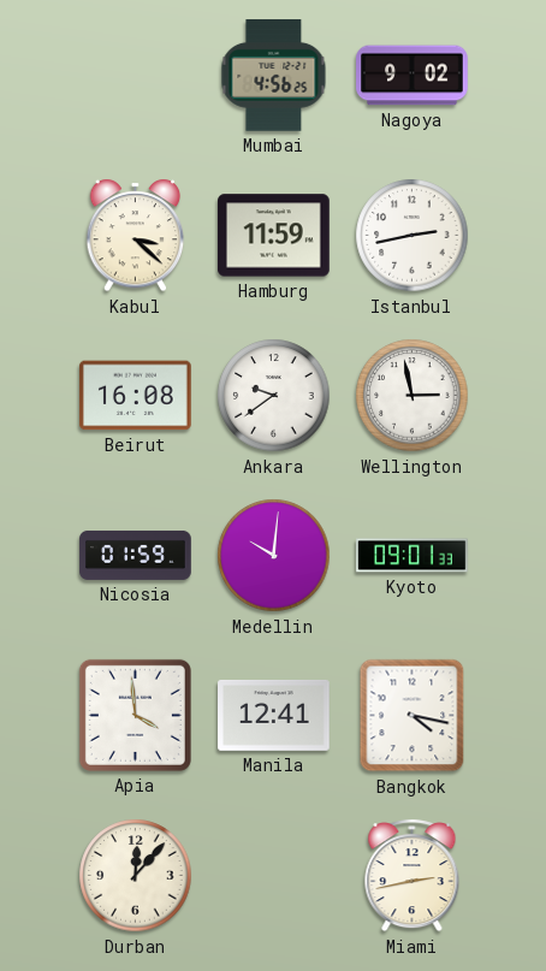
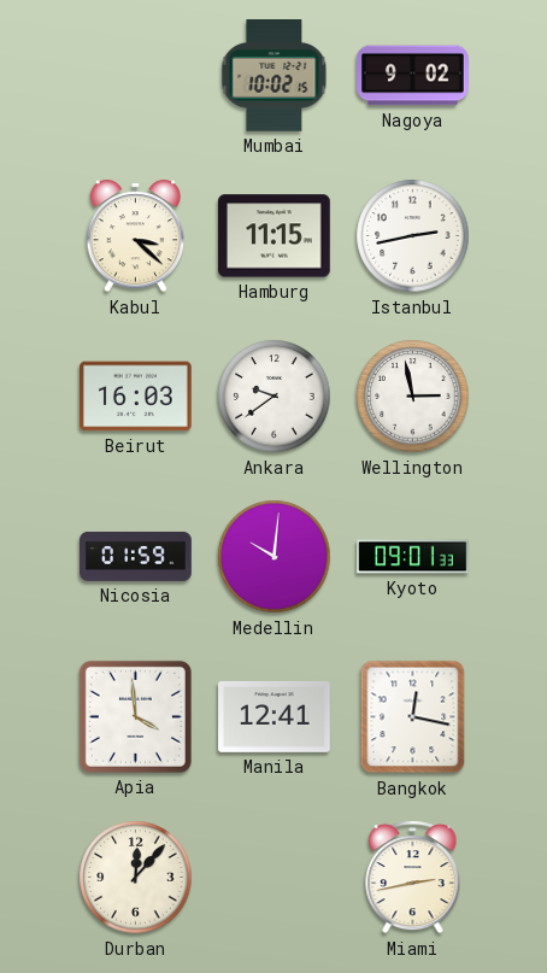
Mumbai: 4:56 -> 10:02 (275, 76)
Hamburg: 11:59 -> 11:15 (275, 236)
Beirut: 16:08 -> 16:03 (136, 397)
Bangkok: 4:17 -> 12:17 (413, 717)
